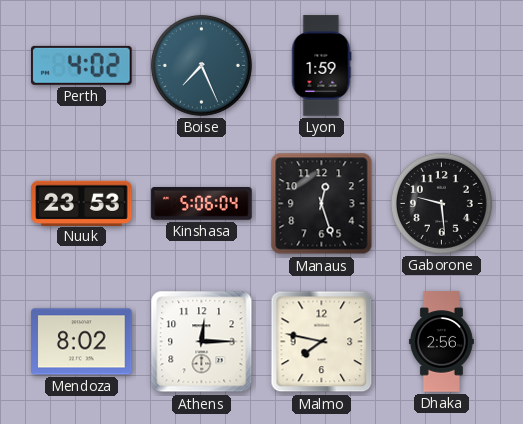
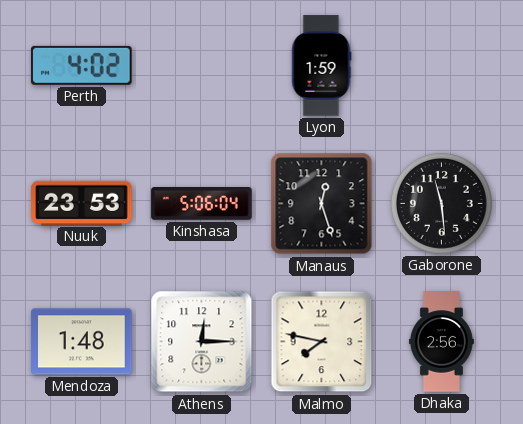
Boise: 7:26 -> none (201, 65)
Gaborone: 9:29 -> 11:29 (441, 203)
Mendoza: 8:02 -> 1:48 (82, 342)
